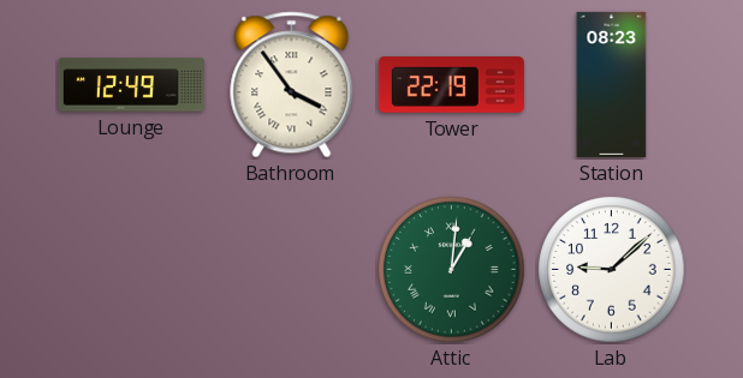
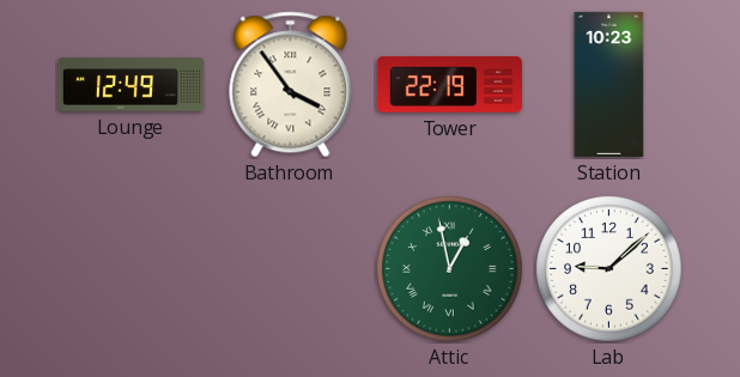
Station: 08:23 -> 10:23 (609, 84)
Attic: 1:01 -> 12:58 (450, 269)
